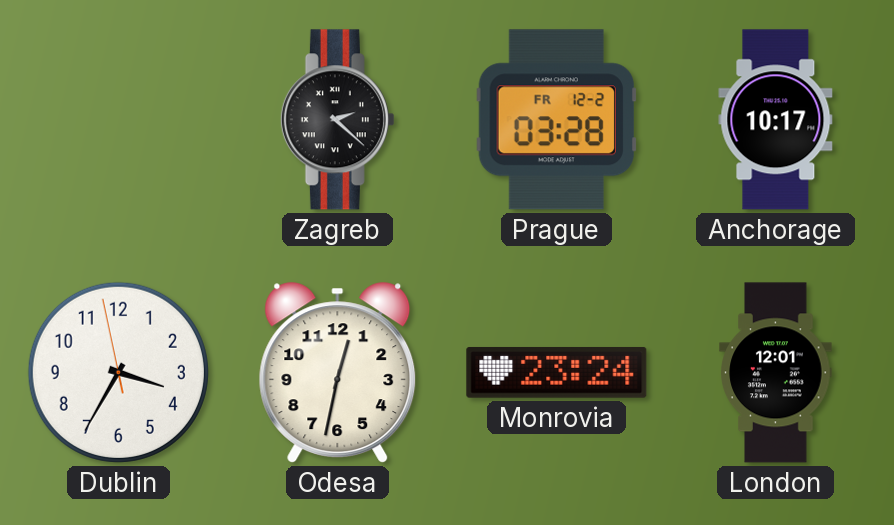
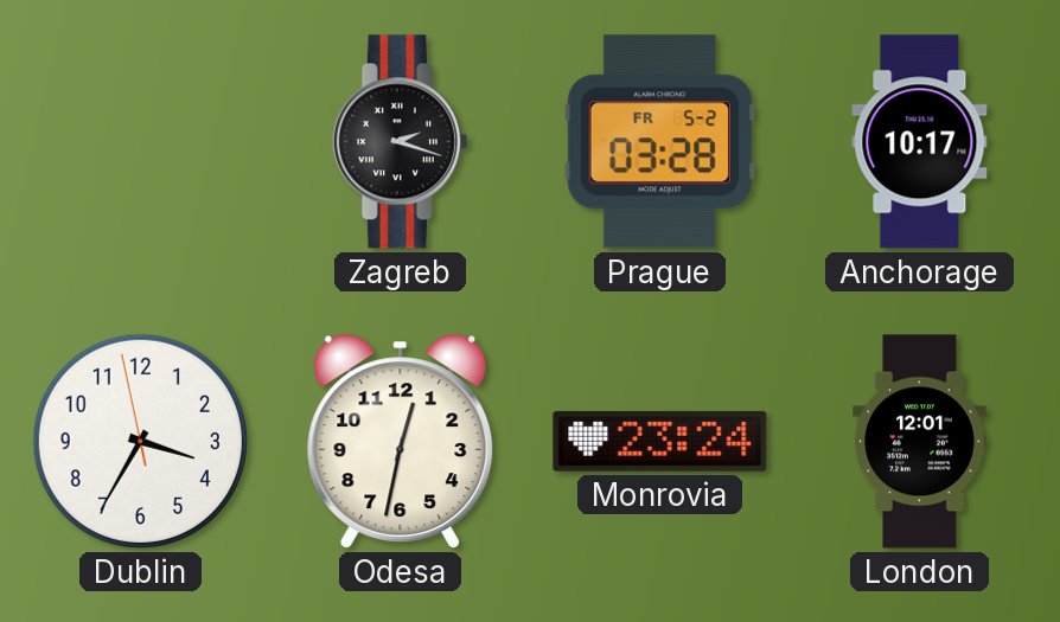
Zagreb: 2:22 -> 2:18 (400, 142)
Prague date: FR 12-2 -> FR 5-2 (659, 142)
